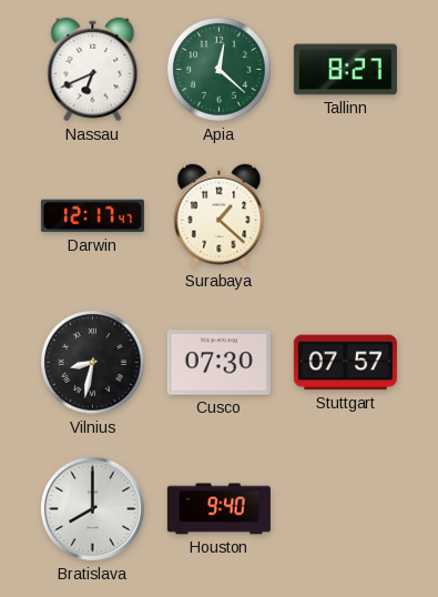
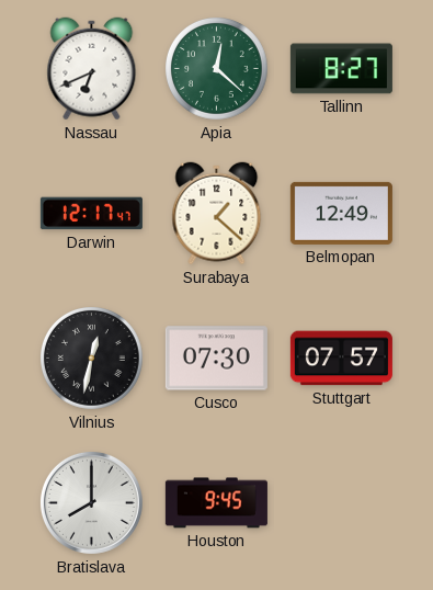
Belmopan: none -> 12:49 (341, 213)
Vilnius: 8:32 -> 12:32 (92, 359)
Houston: 9:40 -> 9:45 (216, 503)
